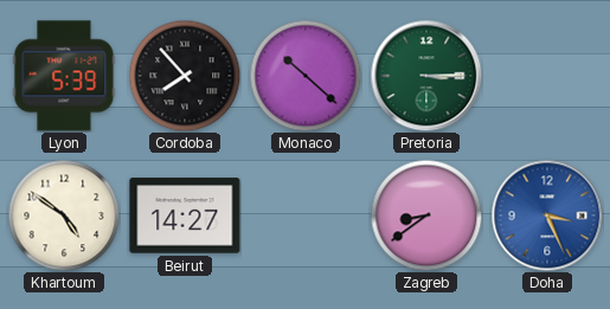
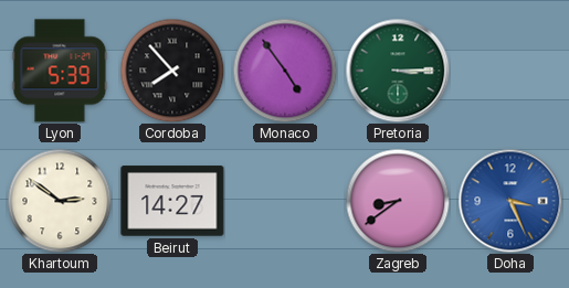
Monaco: 10:22 -> 4:54 (285, 71)
Khartoum: 4:51 -> 2:51 (60, 201)
